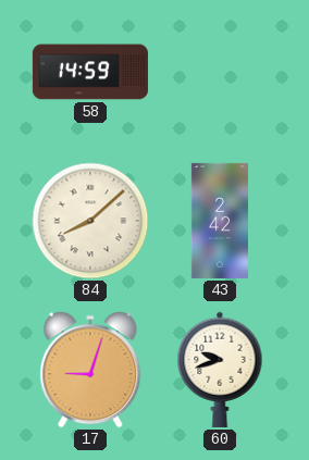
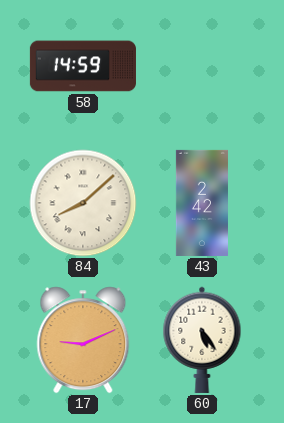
17: 9:03 -> 9:11 (83, 340)
60: 9:42 -> 5:24 (202, 340)
